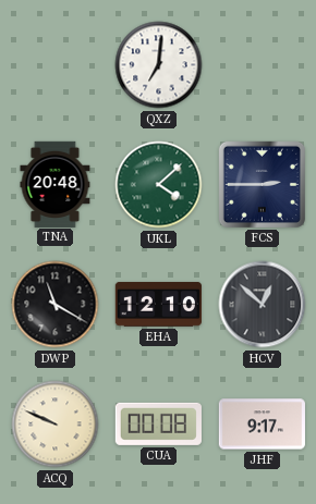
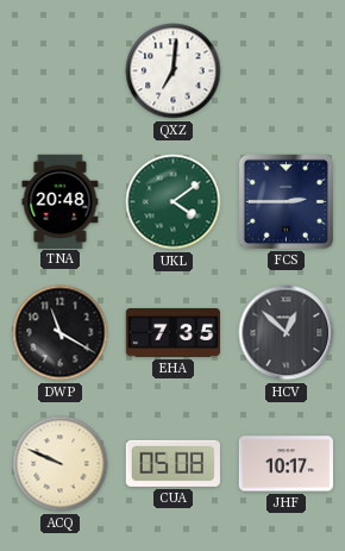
UKL: 4:08 -> 4:09 (174, 202)
EHA: 12:10 -> 7:35 (172, 332)
CUA: 00:08 -> 05:08 (172, 463)
JHF: 9:17 -> 10:17 (286, 464)
